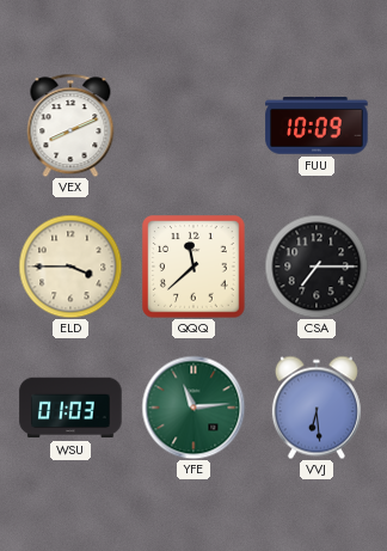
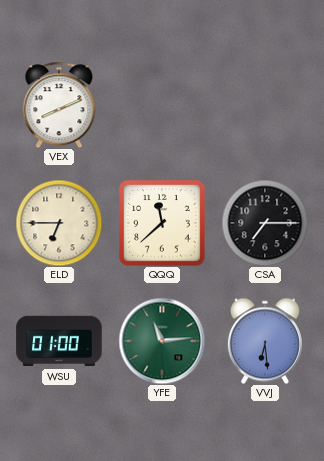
FUU: 10:09 -> none (317, 127)
ELD: 3:45 -> 6:45 (59, 223)
WSU: 01:03 -> 01:00 (59, 341)
